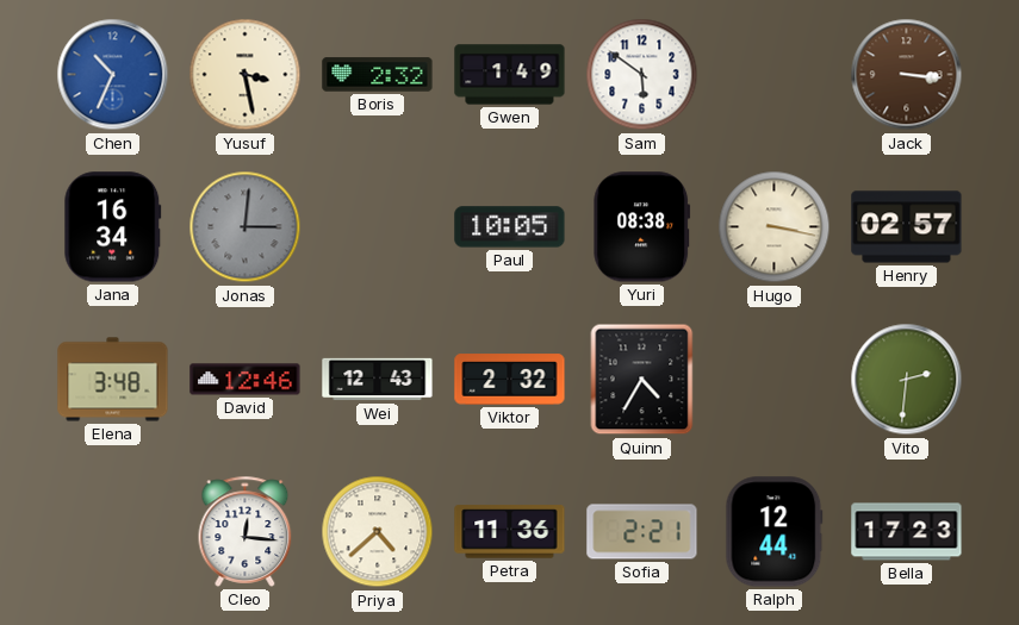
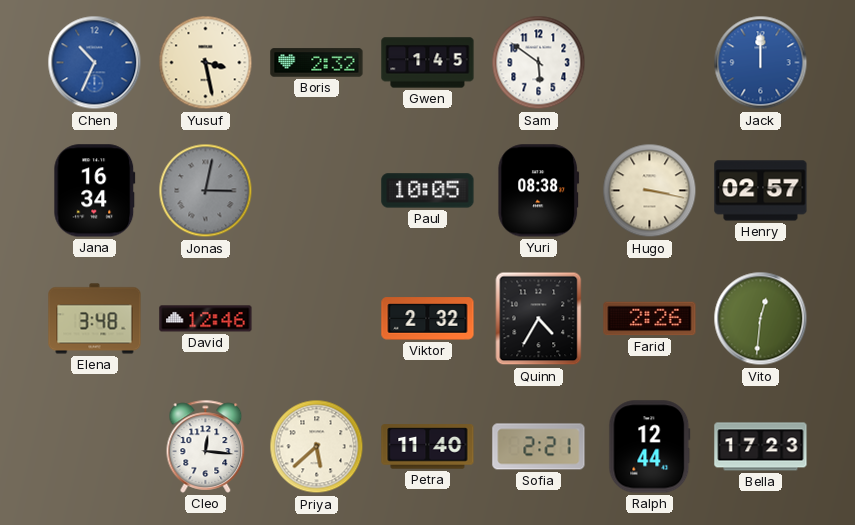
Gwen: 1:49 -> 1:45 (428, 63)
Jack: 3:16 -> 12:00 (761, 63)
Jack dial: brown -> blue (761, 63)
Jonas: 3:01 -> 3:02 (206, 191)
Wei: 12:43 -> none (378, 380)
Farid: none -> 2:26 (650, 319)
Vito: 2:31 -> 12:31 (761, 319)
Priya: 4:38 -> 5:38 (317, 447)
Petra: 11:36 -> 11:40 (428, 447)
